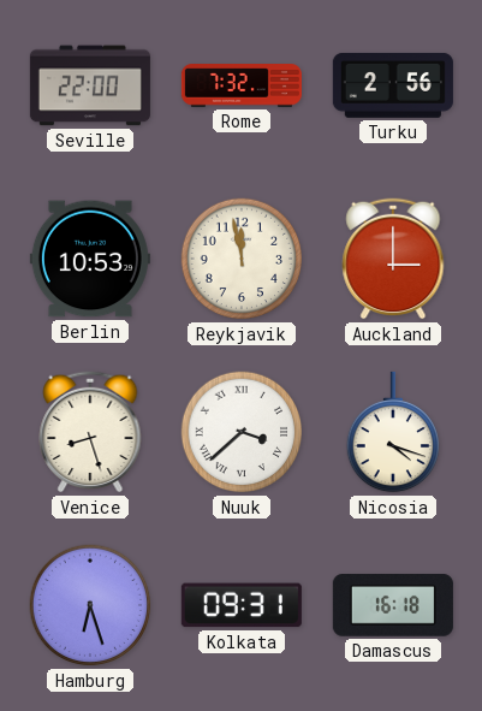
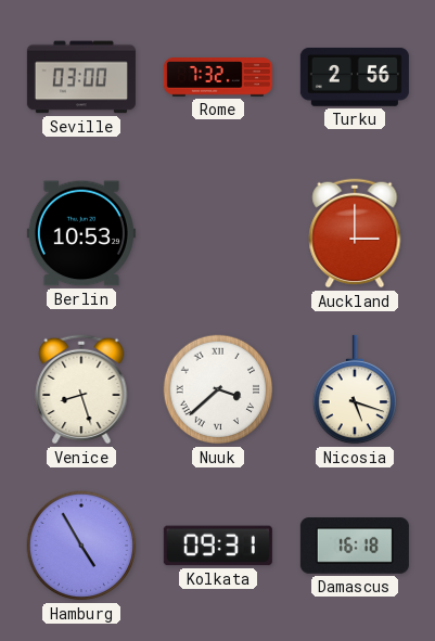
Seville: 22:00 -> 03:00 (81, 77)
Reykjavik: 11:58 -> none (242, 259)
Nicosia: 4:18 -> 5:18 (354, 389)
Hamburg: 6:27 -> 4:55 (81, 546)
